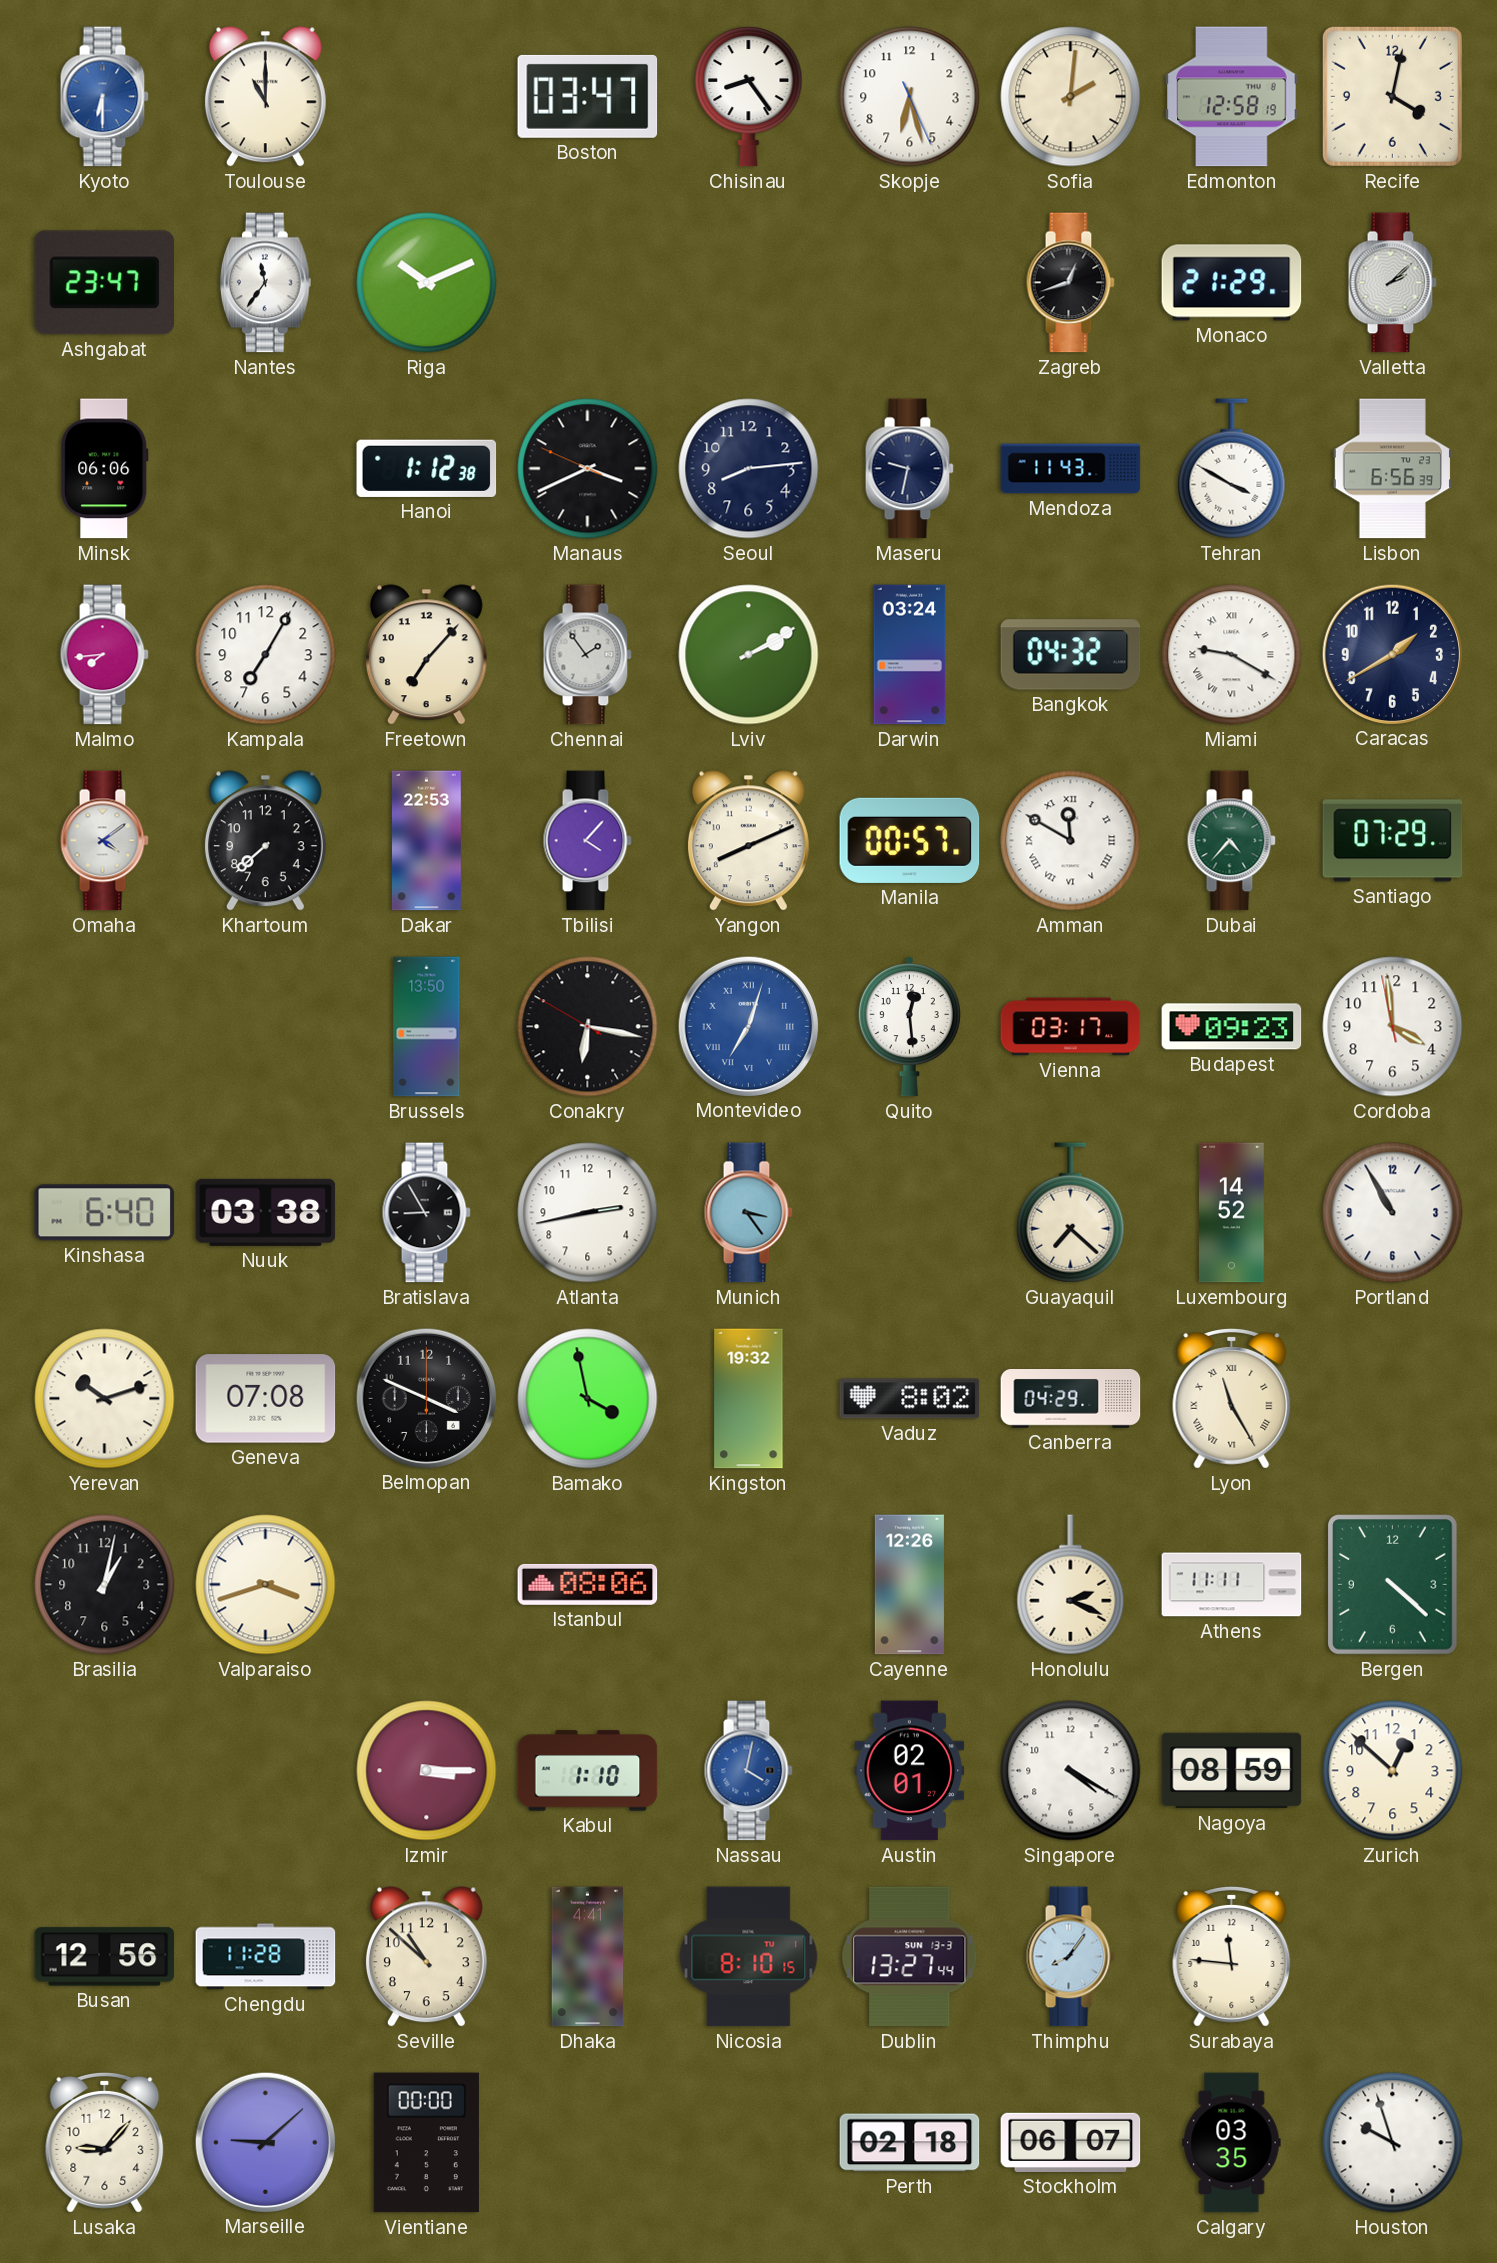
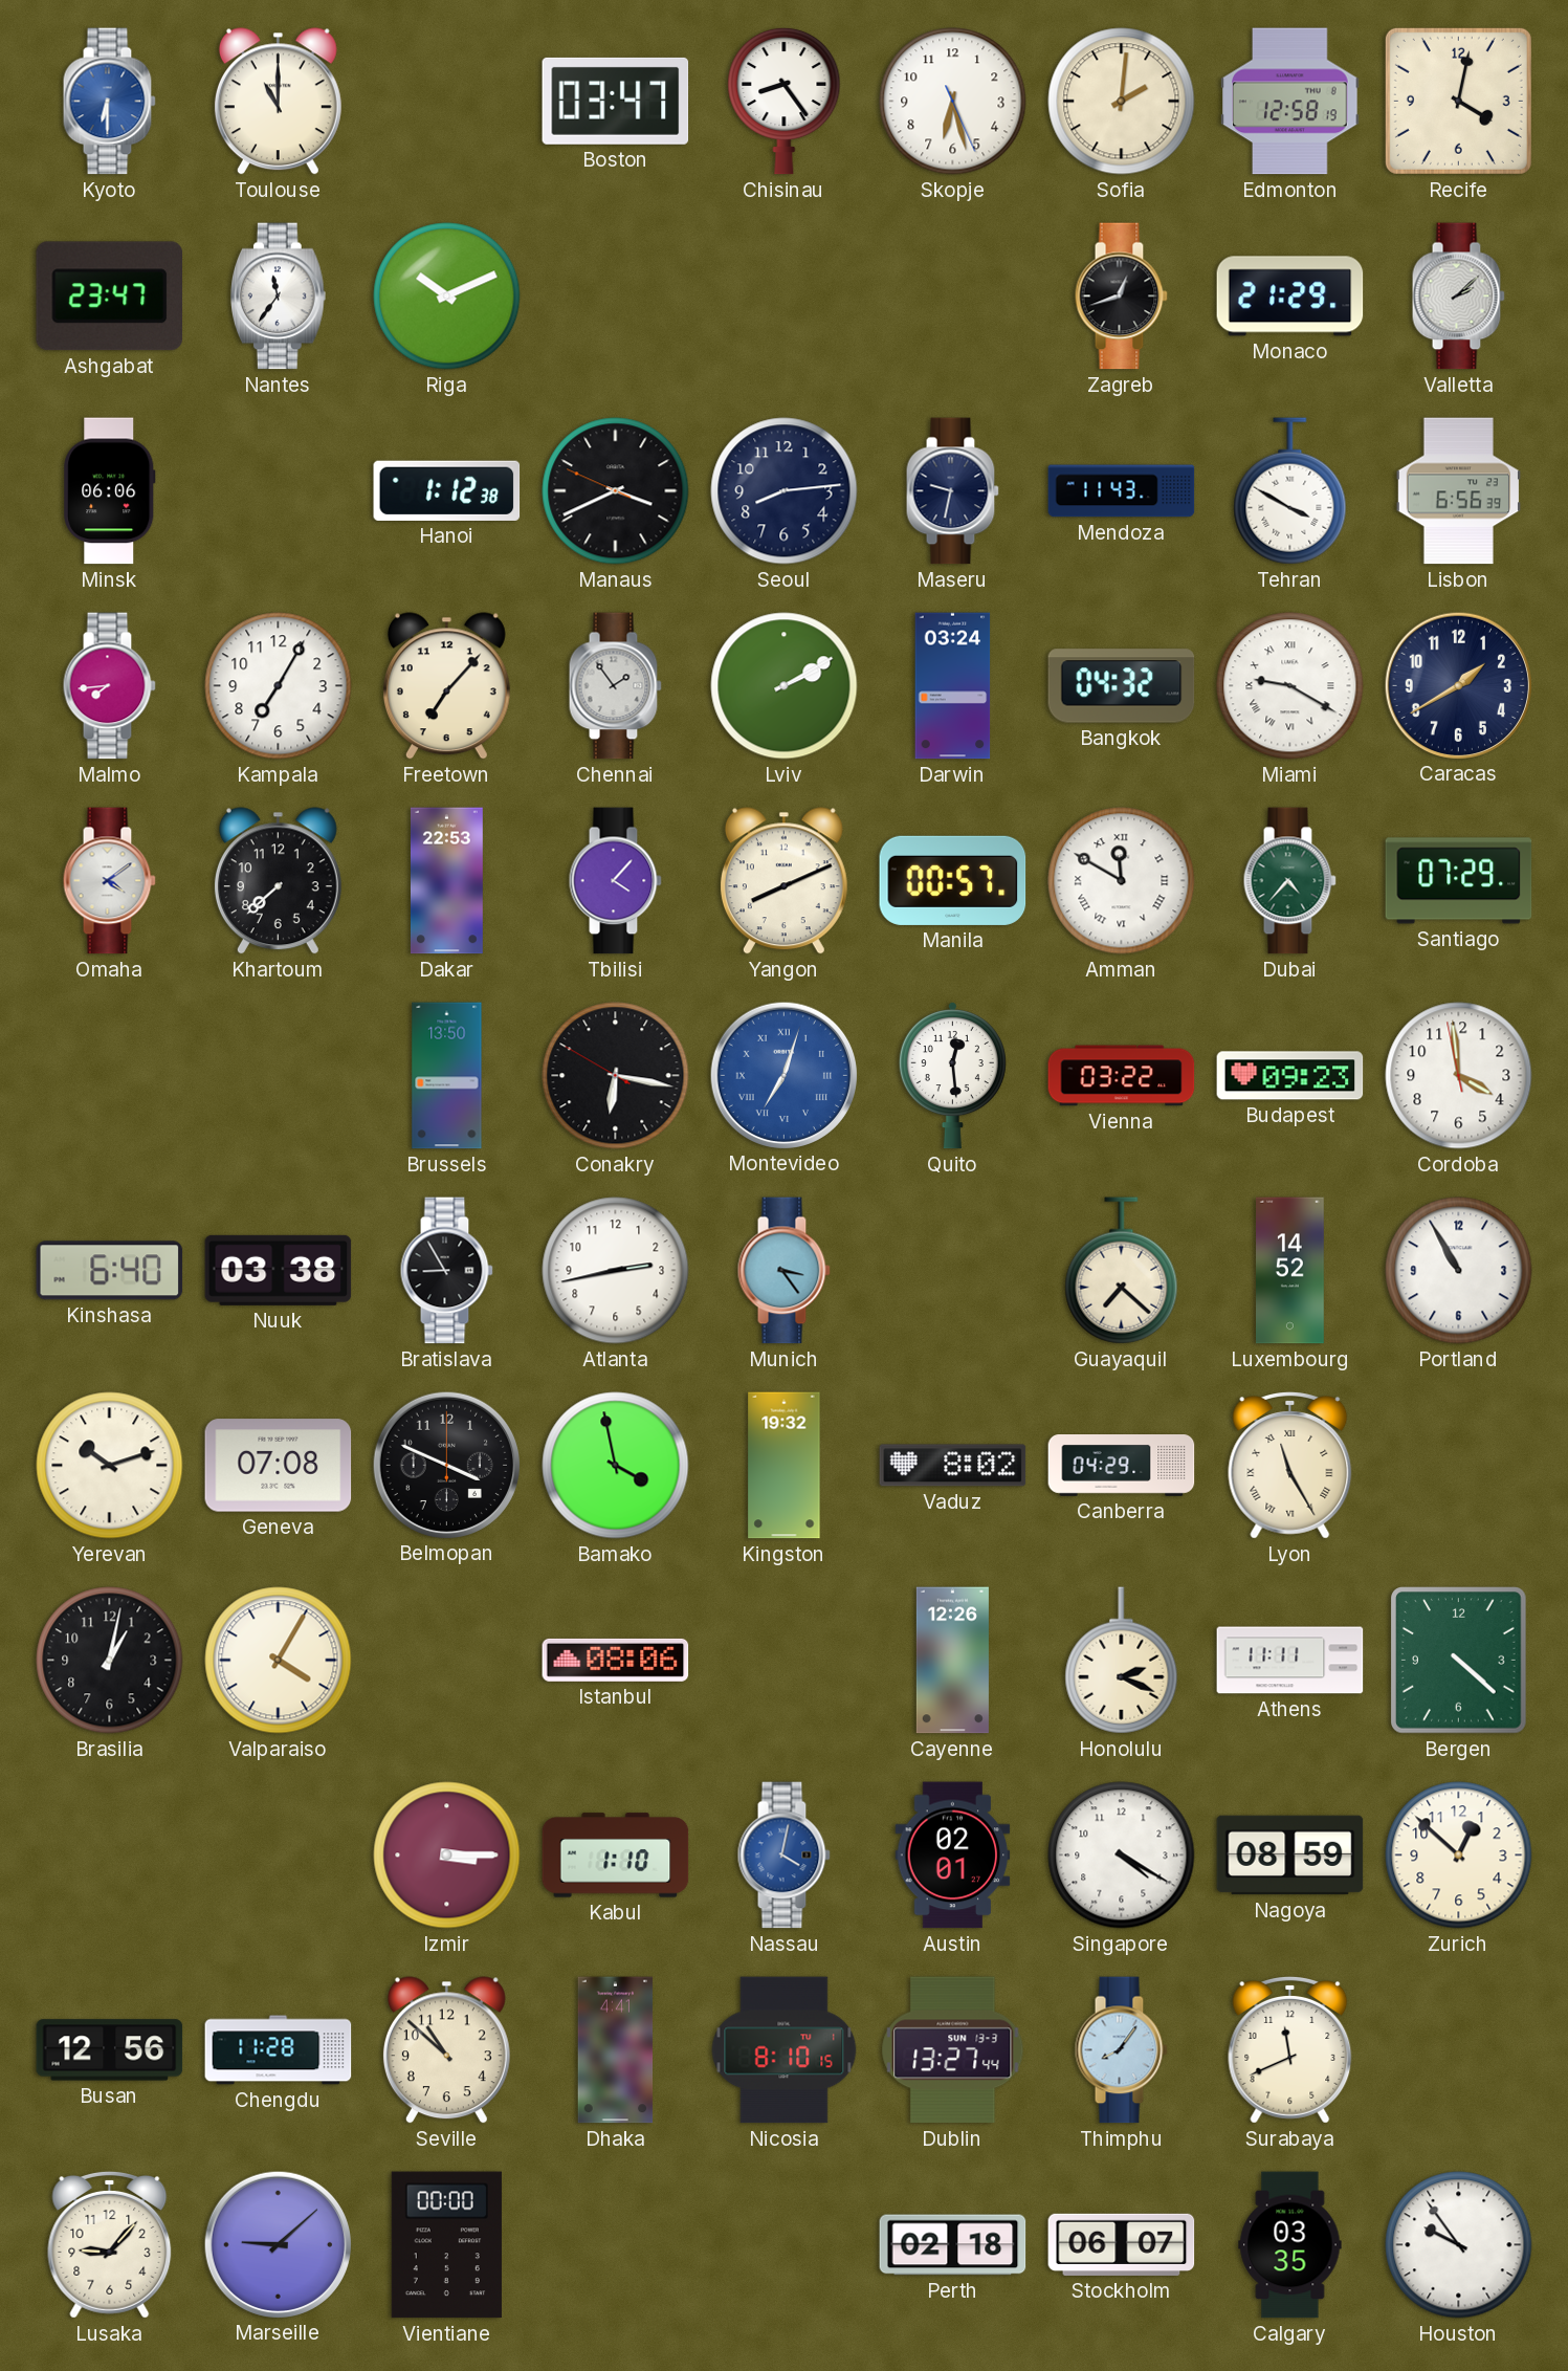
Vienna: 03:17 -> 03:22 (1122, 1076)
Valparaiso: 3:42 -> 4:05 (279, 1661)
Surabaya: 11:46 -> 11:41 (1290, 2049)
Houston: 9:57 -> 9:54 (1459, 2245)
